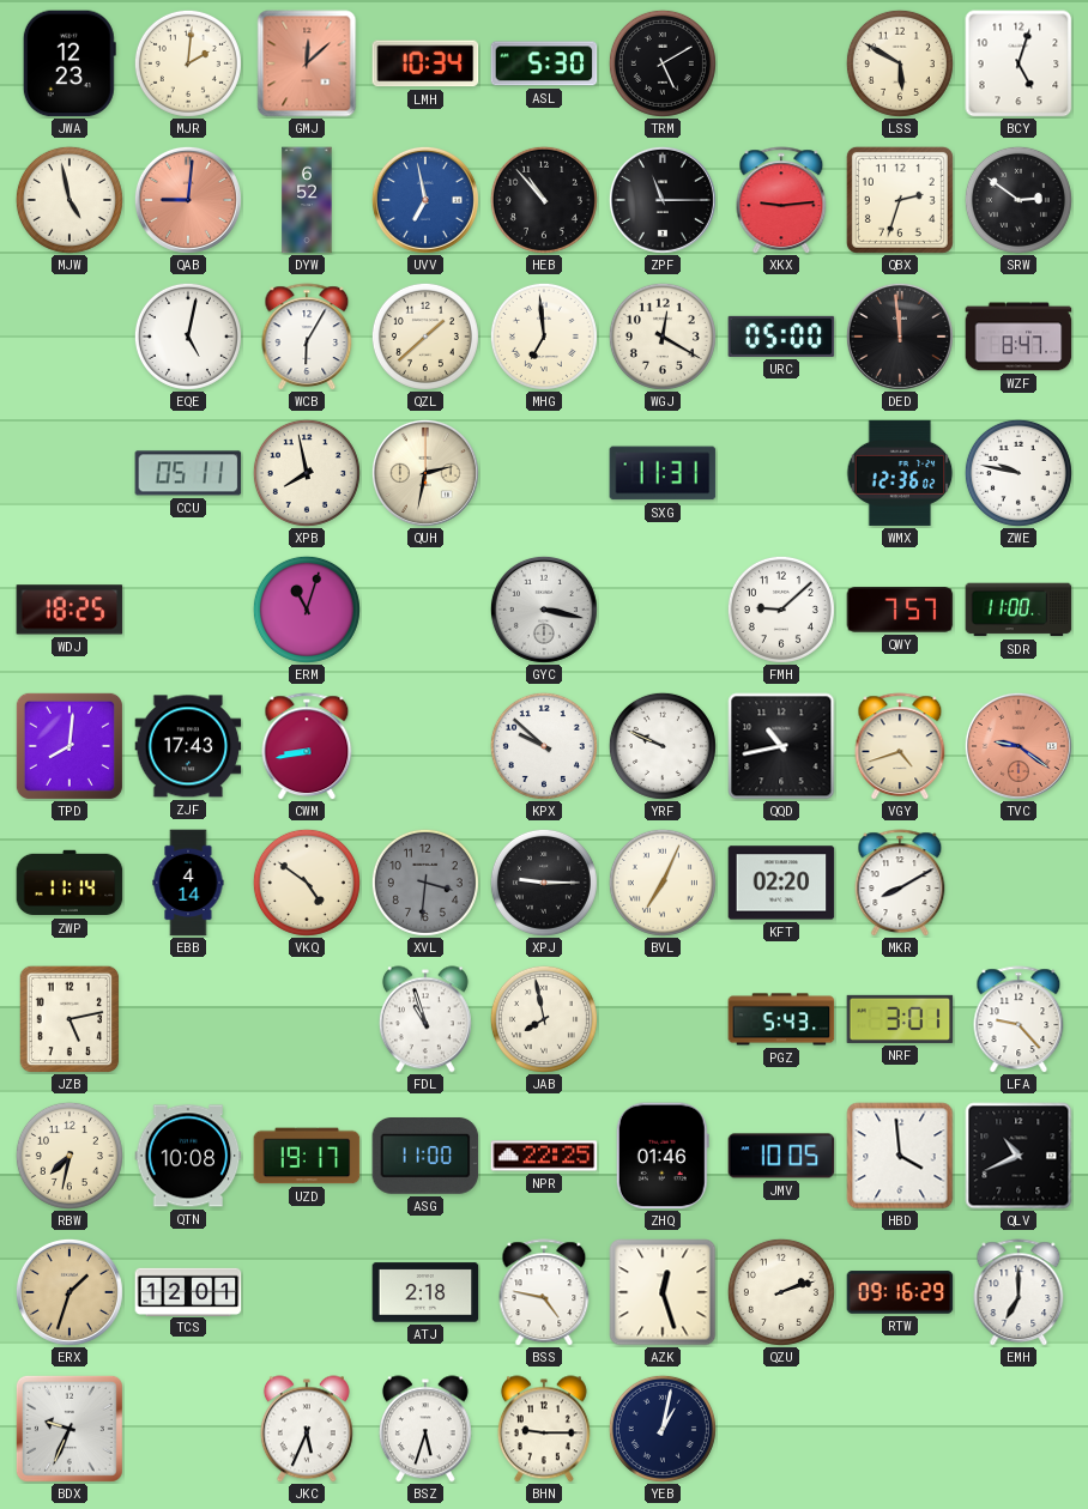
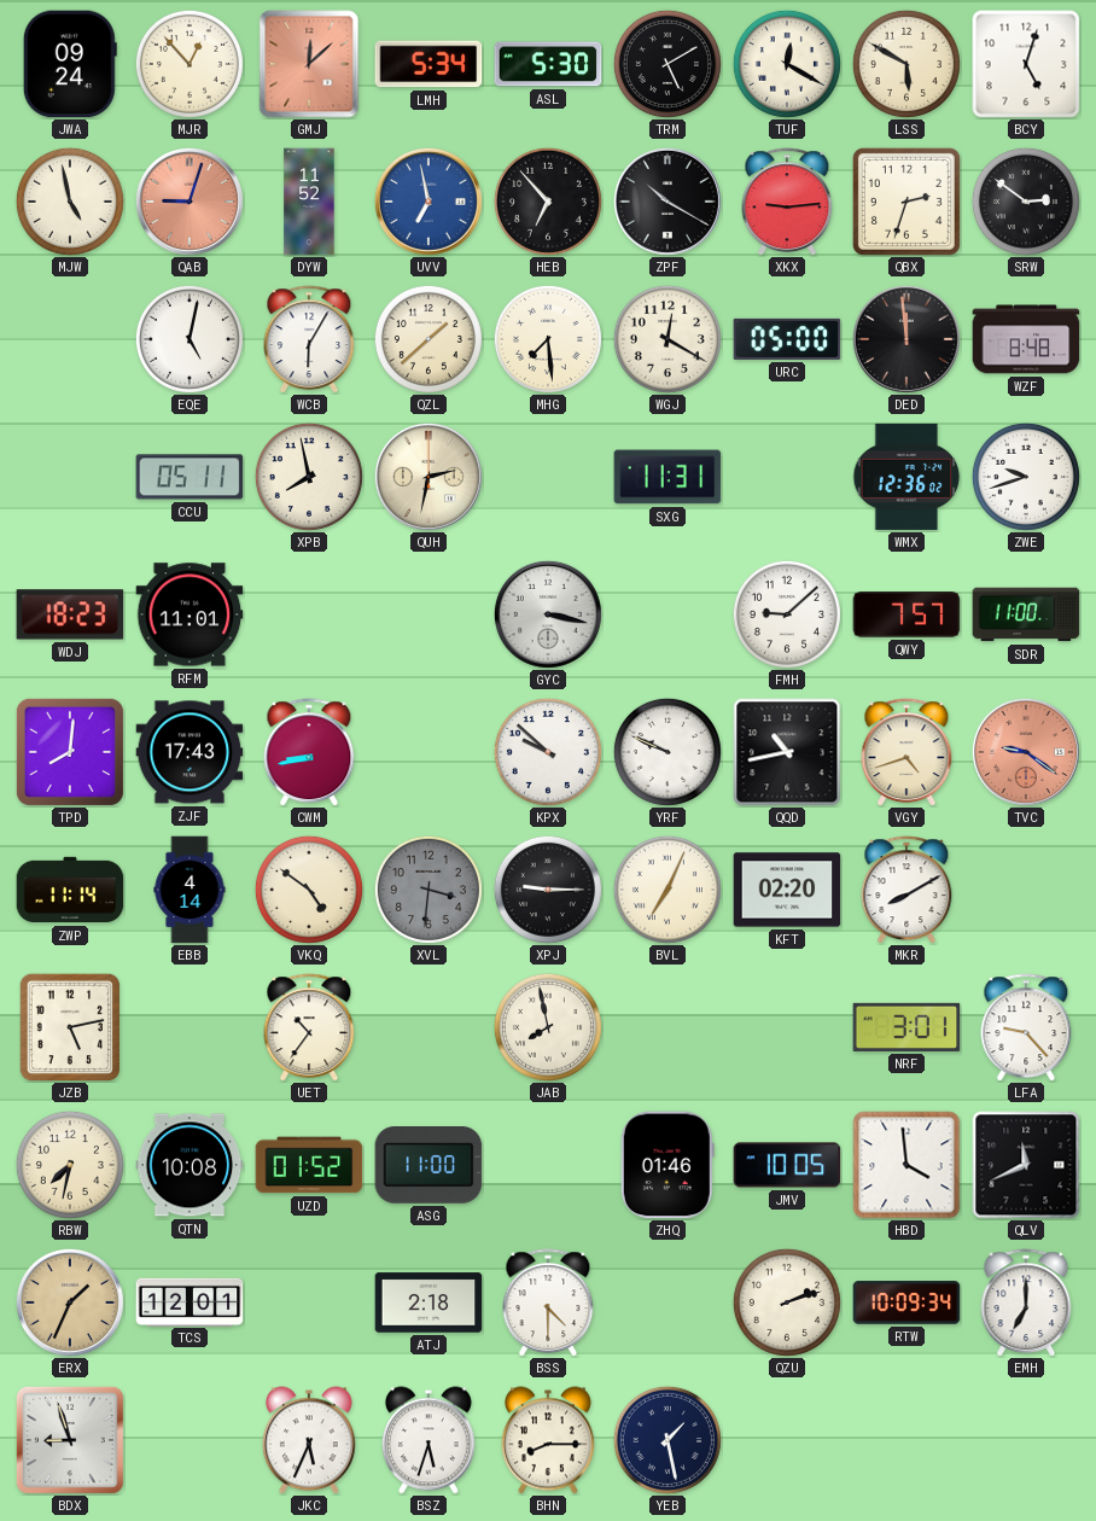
JWA: 12:23 -> 09:24 (70, 64)
MJR: 2:01 -> 12:53 (190, 64)
LMH: 10:34 -> 5:34 (429, 64)
TUF: none -> 12:20 (787, 64)
QAB: 9:01 -> 9:03 (190, 202)
DYW: 6:52 -> 11:52 (309, 202)
HEB: 10:53 -> 6:53 (548, 202)
ZPF: 11:15 -> 10:20 (667, 202)
MHG: 6:59 -> 7:29 (548, 339)
WZF: 8:47 -> 8:48 (1026, 339)
ZWE: 9:47 -> 9:42 (1026, 477)
WDJ: 18:25 -> 18:23 (70, 614)
RFM: none -> 11:01 (190, 614)
ERM: 11:03 -> none (307, 610)
UET: none -> 10:36 (309, 1027)
FDL: 10:57 -> none (425, 1019)
PGZ: 5:43 -> none (781, 1019)
UZD: 19:17 -> 01:52 (309, 1165)
NPR: 22:25 -> none (544, 1156)
QLV: 10:41 -> 11:41 (1026, 1165)
ERX: 1:33 -> 1:34 (70, 1303)
BSS: 4:47 -> 4:30 (548, 1303)
AZK: 12:27 -> none (663, 1292)
RTW: 09:16 -> 10:09 (906, 1303)
BDX: 9:34 -> 8:57 (70, 1440)
BHN: 9:15 -> 8:15 (548, 1440)
YEB: 1:02 -> 1:28 (667, 1440)
